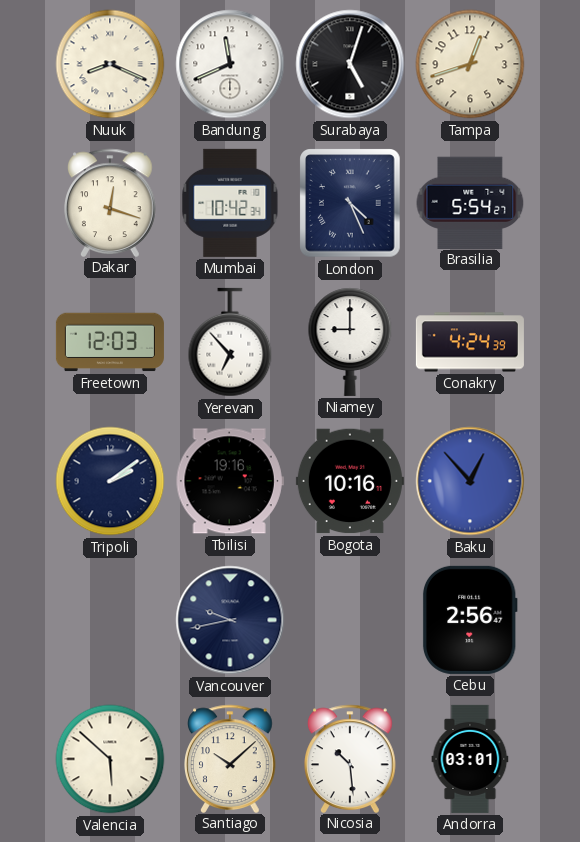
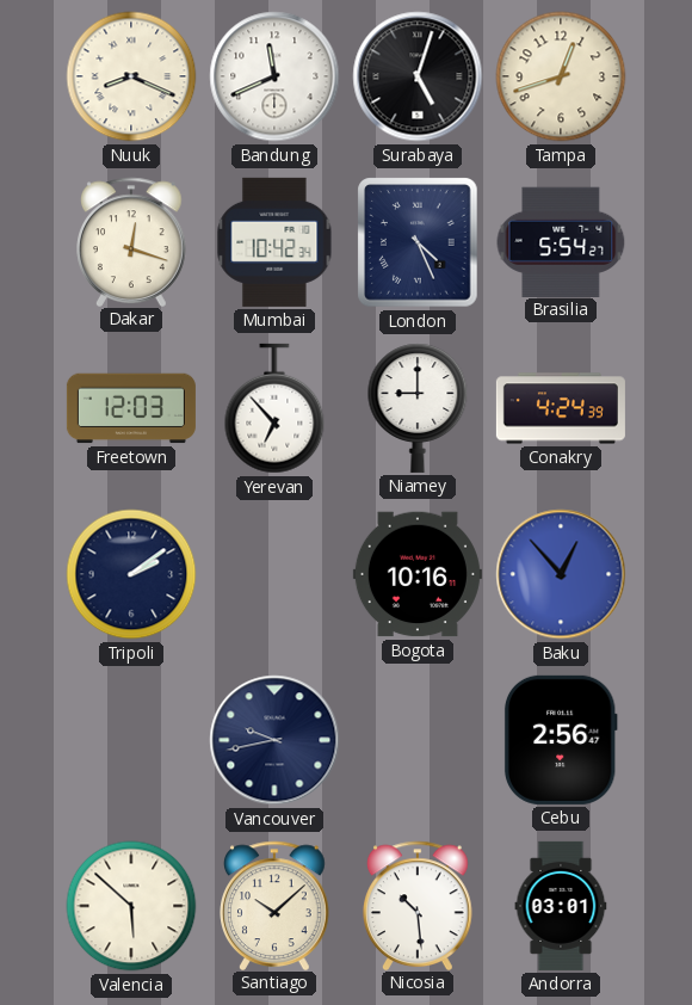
Tbilisi: 19:16 -> none (230, 481)
